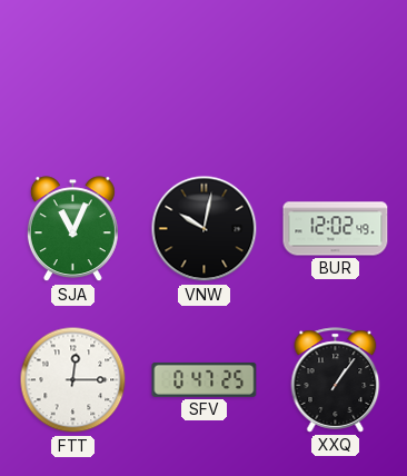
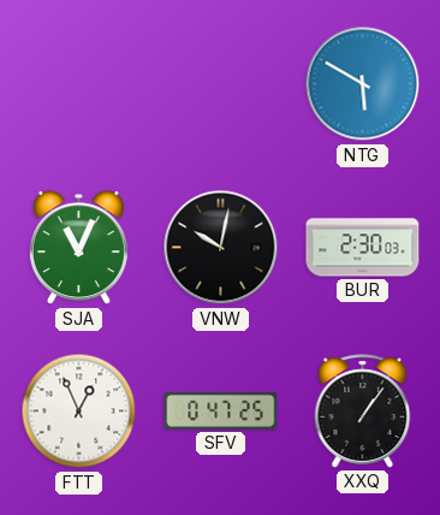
NTG: none -> 5:50 (363, 84)
BUR: 12:02 -> 2:30 (363, 248)
FTT: 12:15 -> 12:56 (79, 412)
